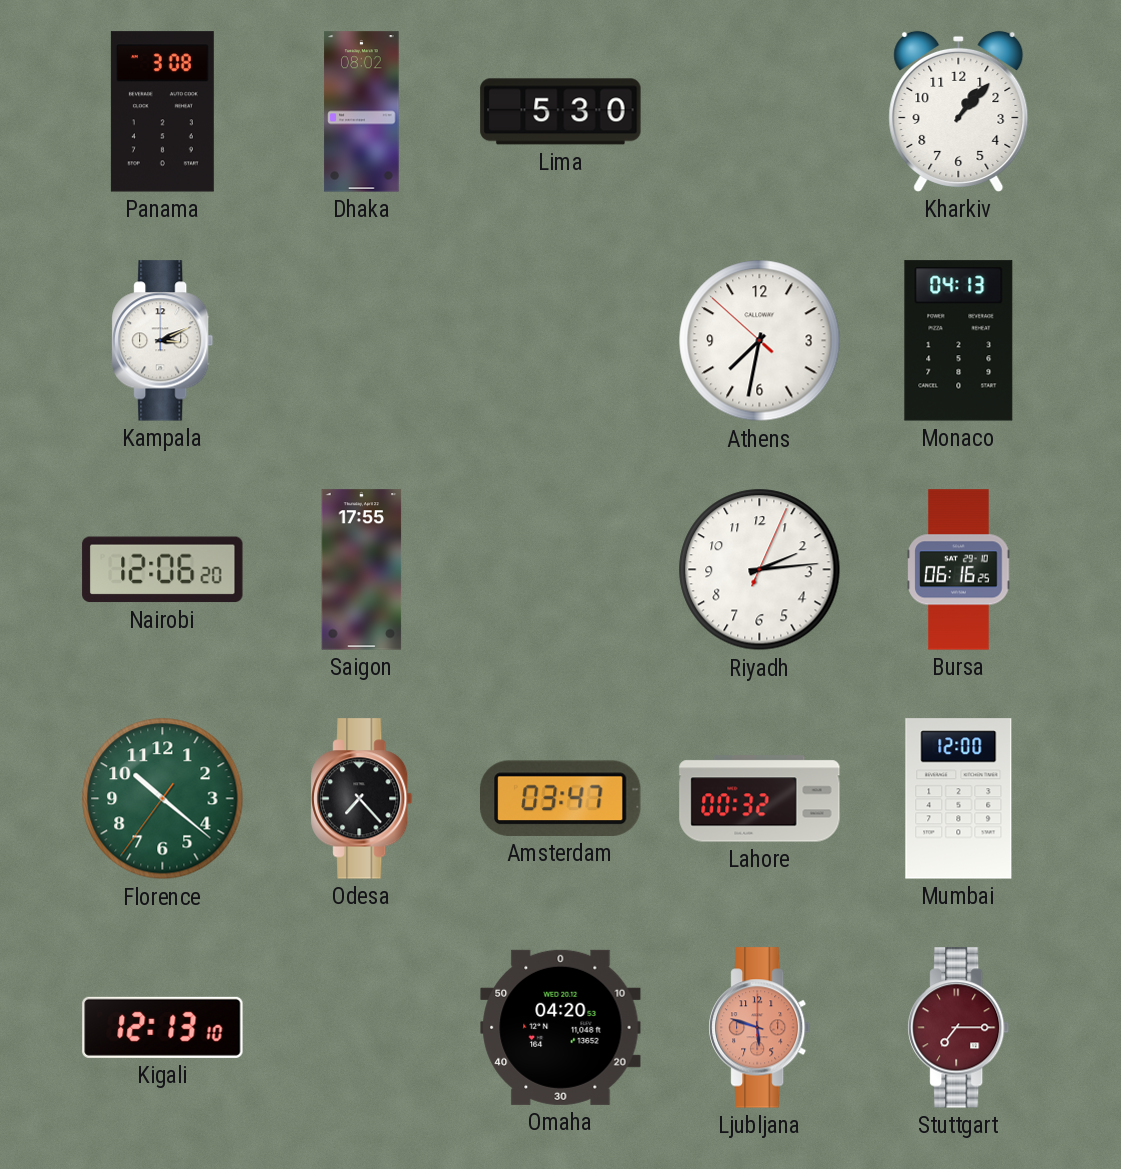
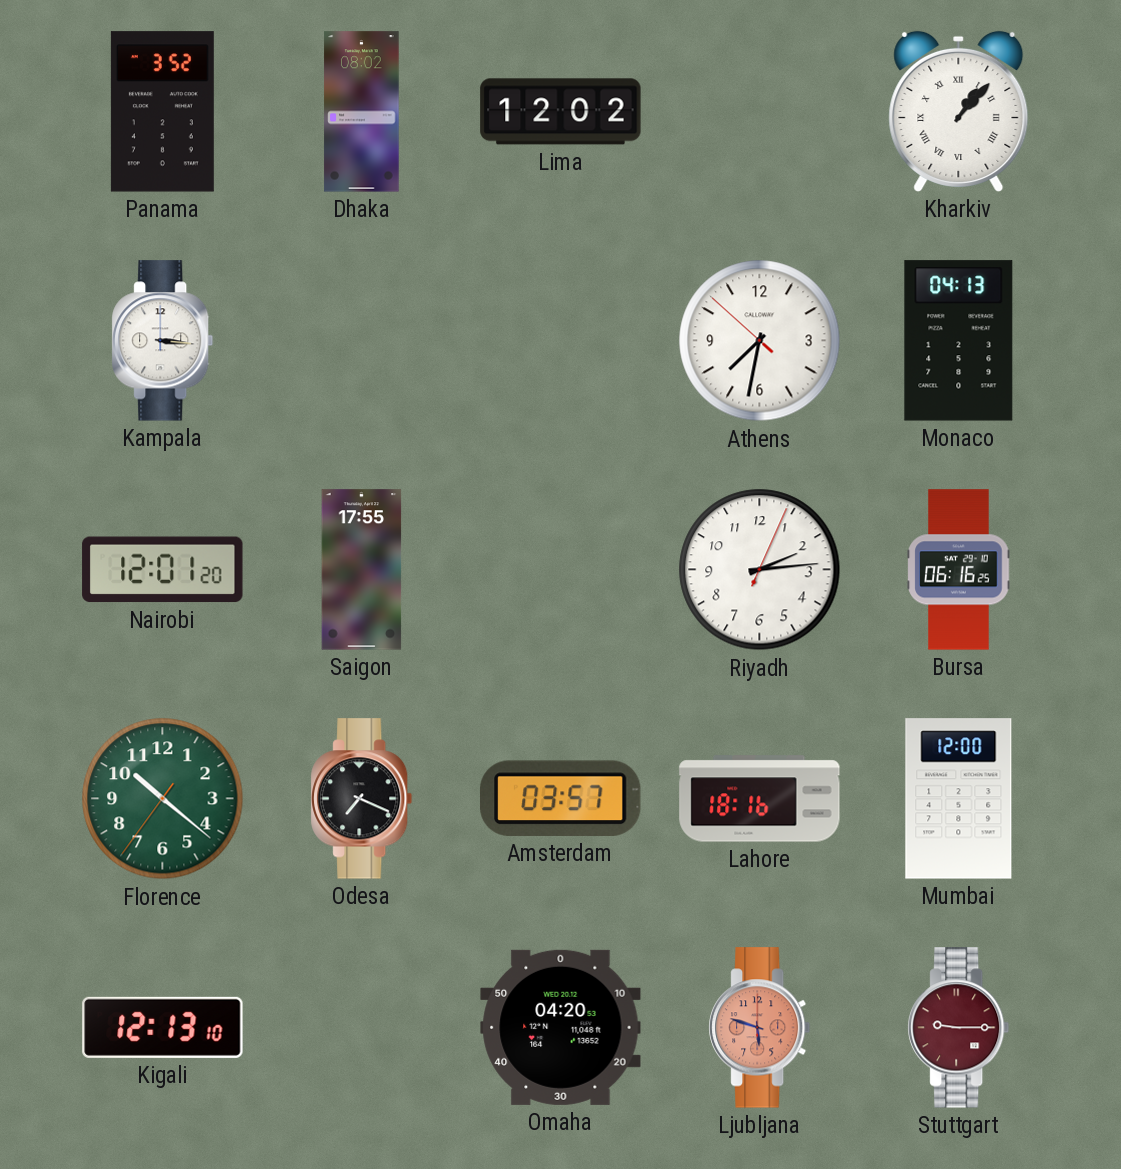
Panama: 3:08 -> 3:52 (162, 112)
Lima: 5:30 -> 12:02 (561, 112)
Kharkiv numerals: Arabic -> Roman (959, 111)
Kampala: 3:11 -> 3:16 (163, 341)
Nairobi: 12:06 -> 12:01 (163, 570)
Odesa: 7:23 -> 7:19 (362, 799)
Amsterdam: 03:47 -> 03:57 (561, 798)
Lahore: 00:32 -> 18:16 (760, 799)
Stuttgart: 7:15 -> 9:15 (959, 1028)
